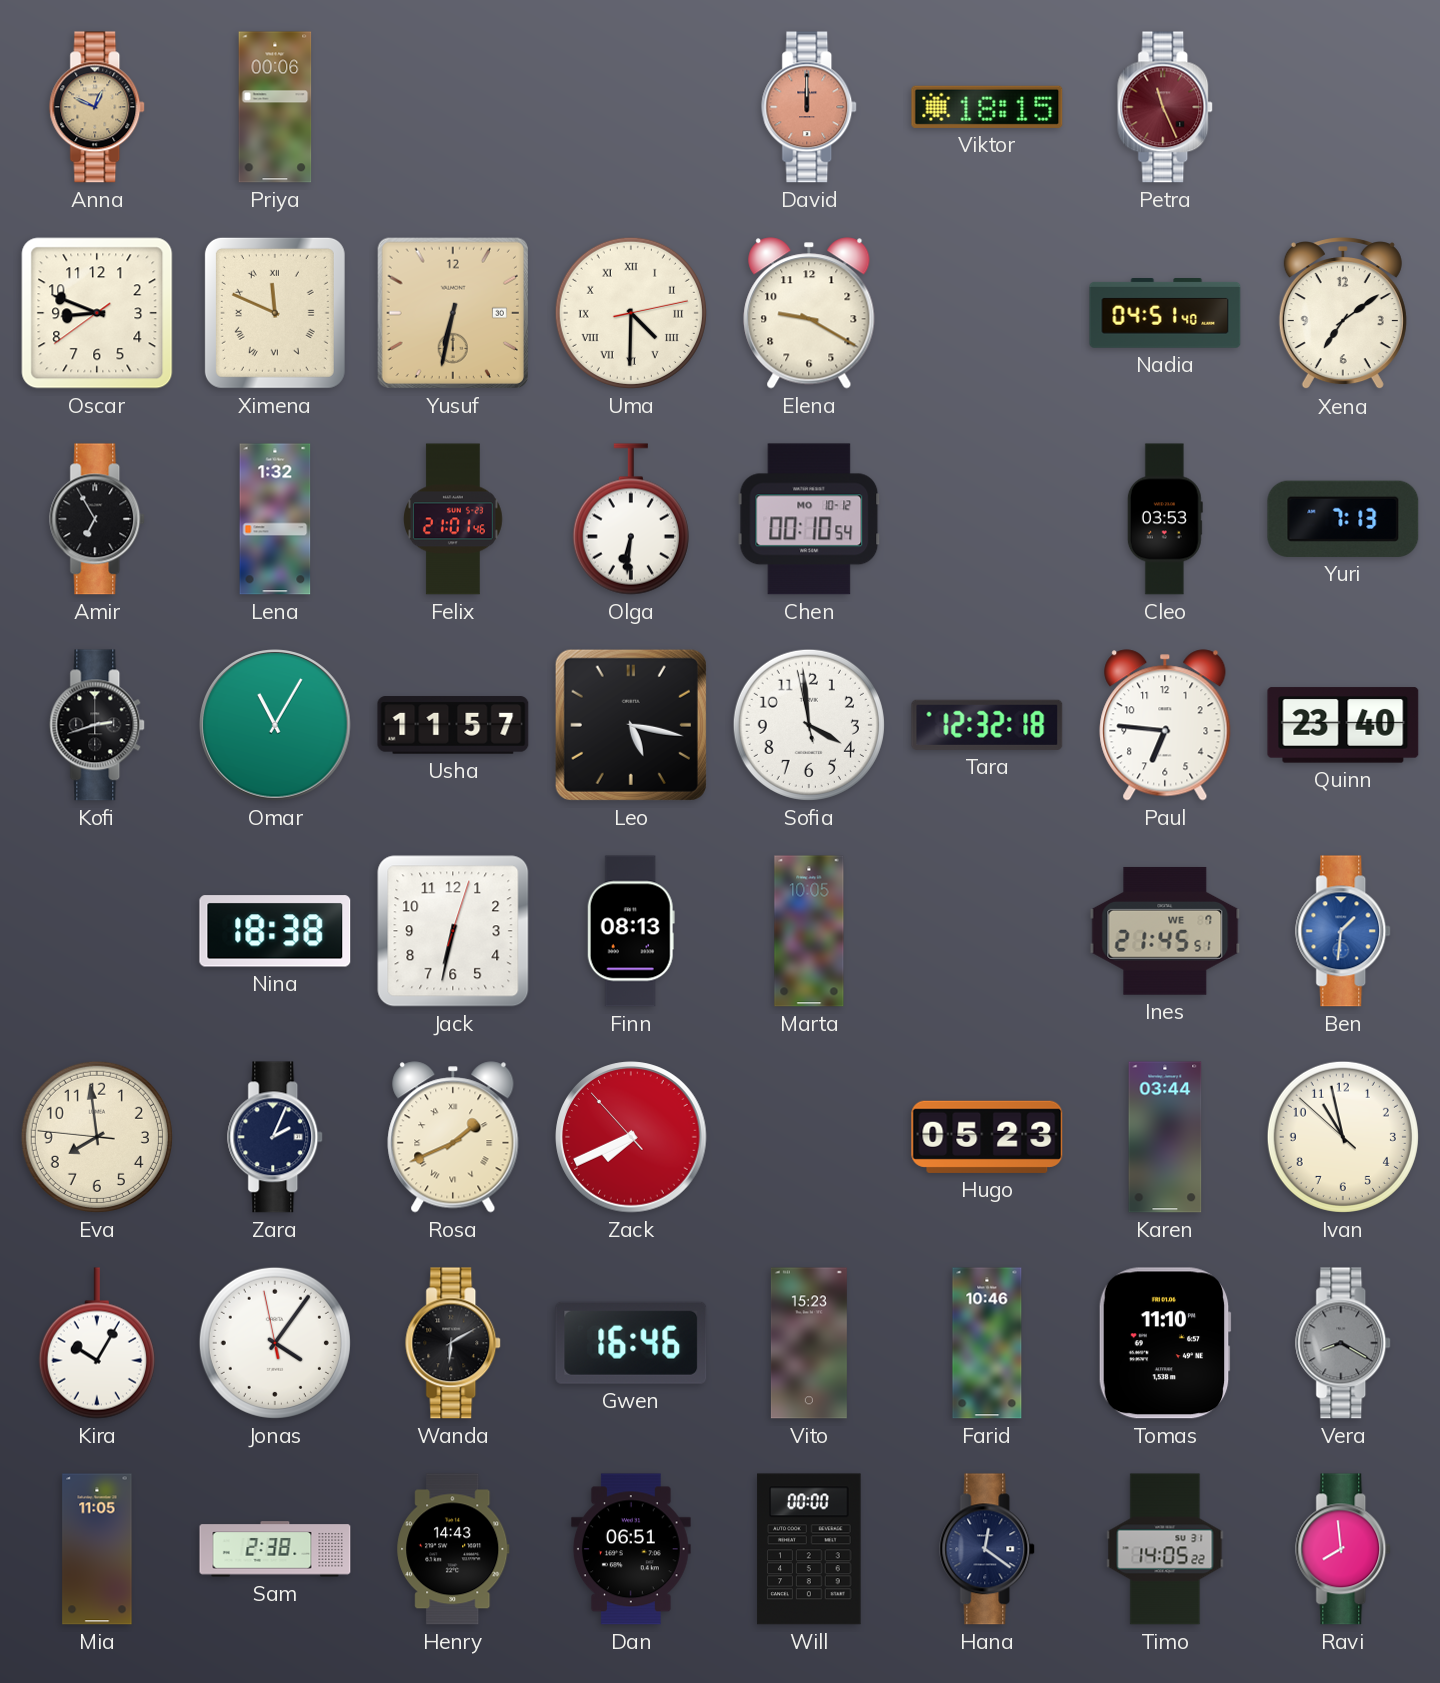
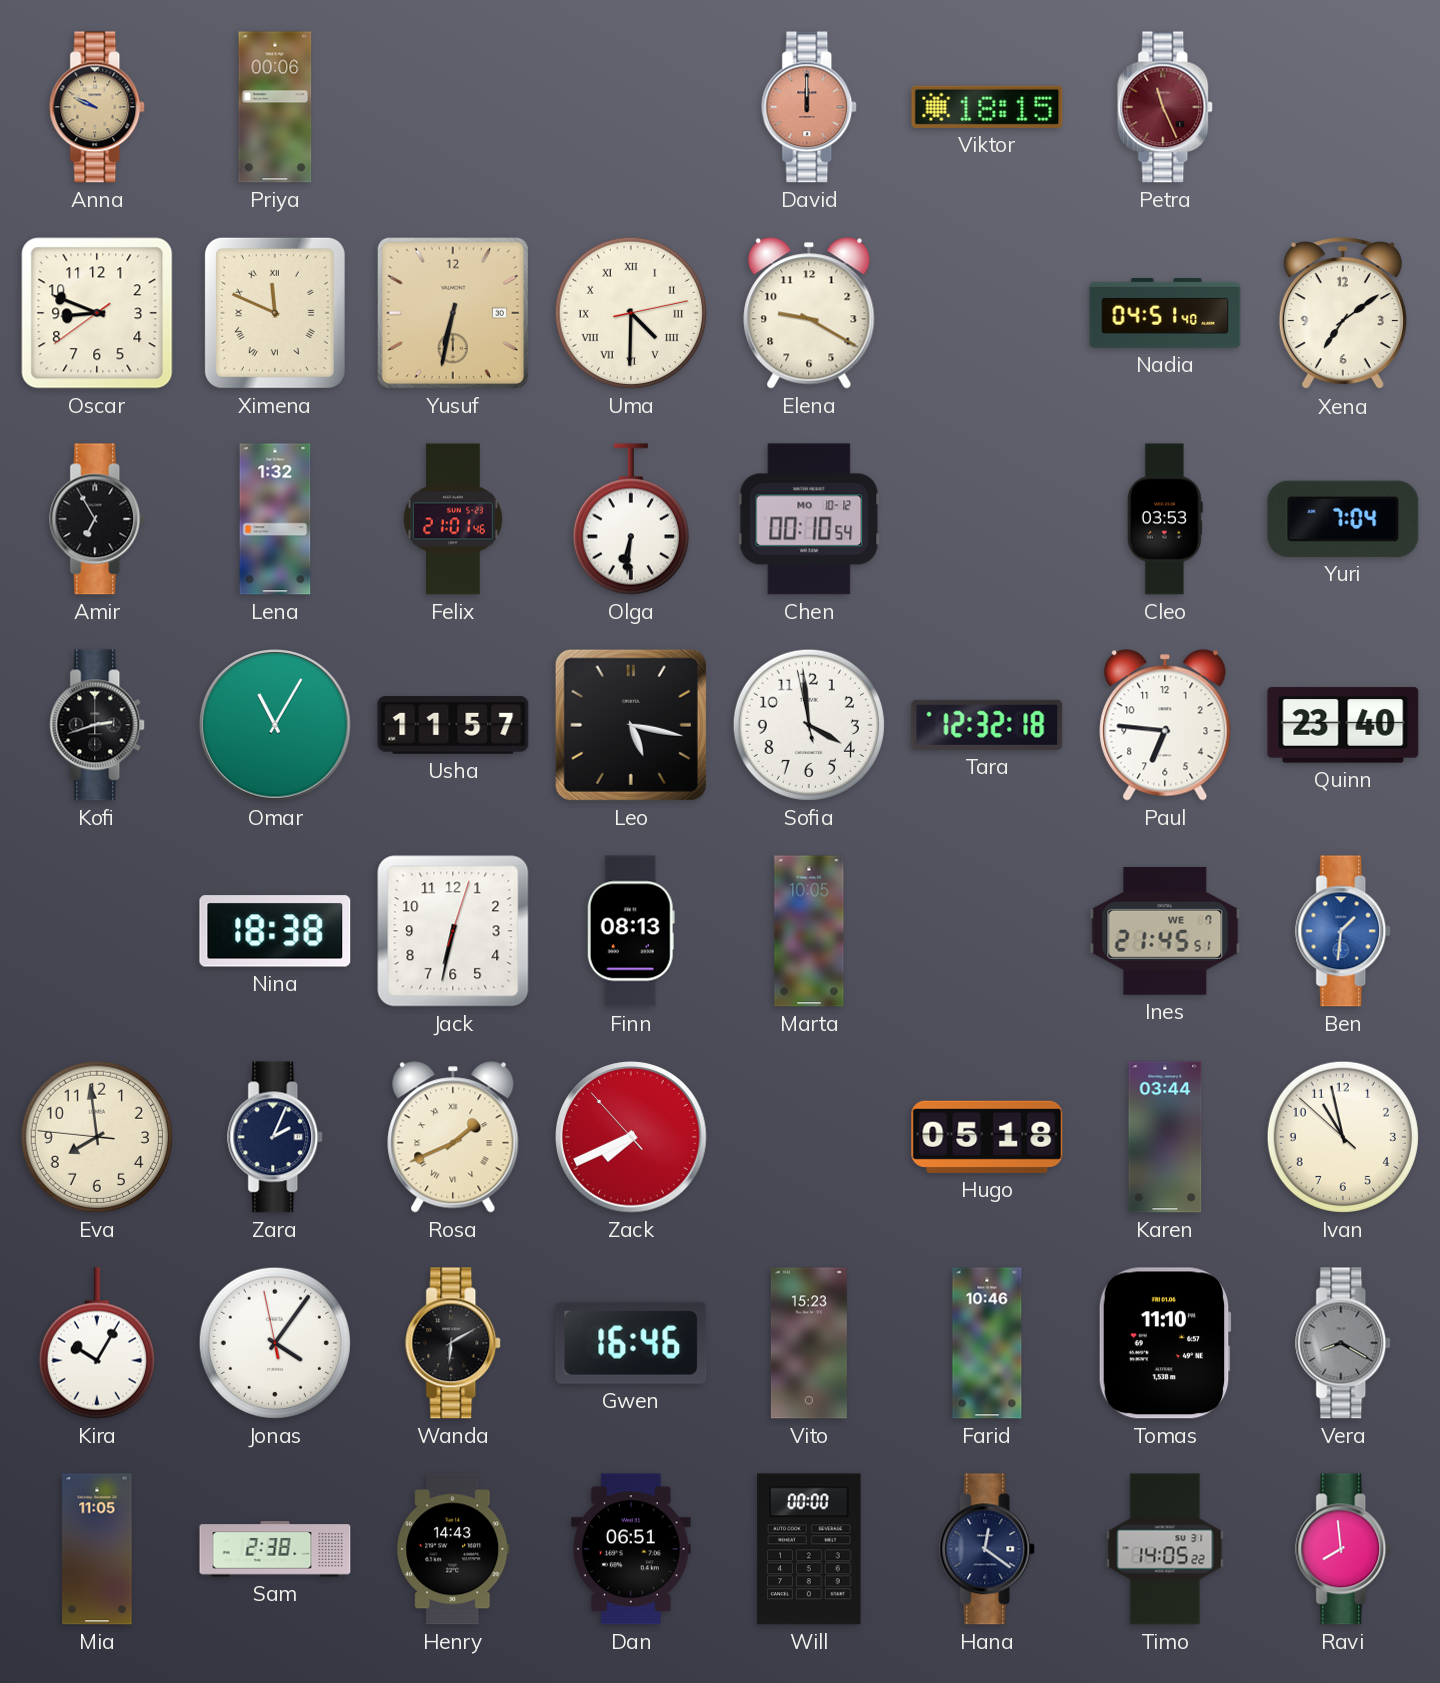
Anna: 12:49 -> 9:49 (98, 107)
Yuri: 7:13 -> 7:04 (1343, 519)
Hugo: 05:23 -> 05:18 (987, 1137)
